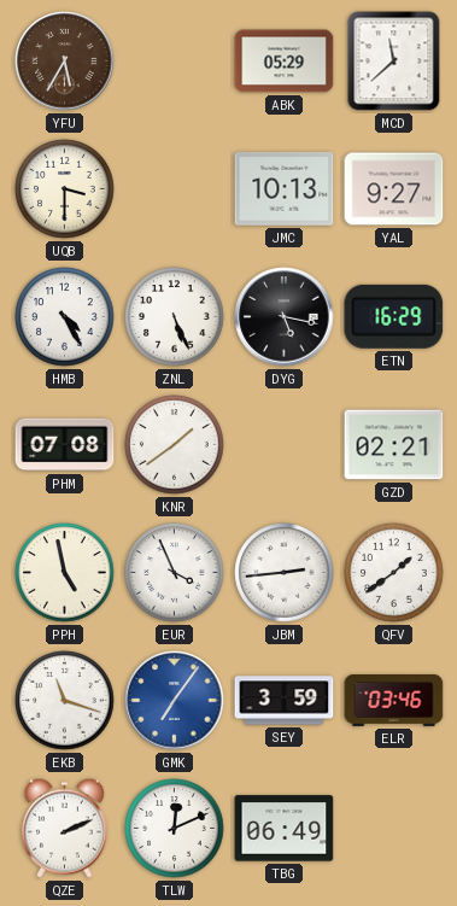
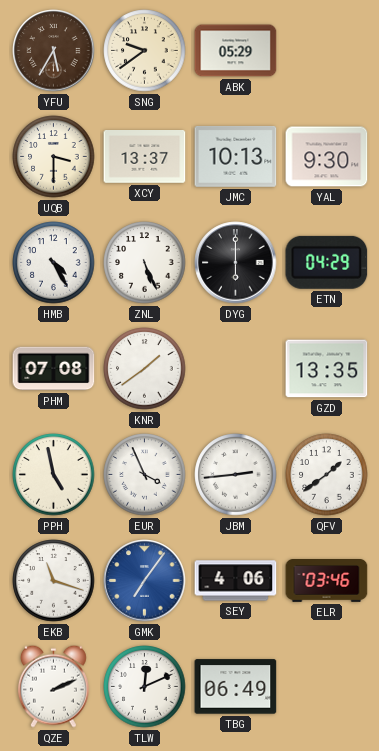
SNG: none -> 9:39 (145, 51)
MCD: 11:38 -> none (394, 62)
XCY: none -> 13:37 (145, 157)
YAL: 9:27 -> 9:30 (327, 157)
DYG: 5:17 -> 6:00 (236, 263)
ETN: 16:29 -> 04:29 (327, 262)
GZD: 02:21 -> 13:35 (327, 369)
SEY: 3:59 -> 4:06 (236, 581)
